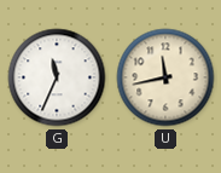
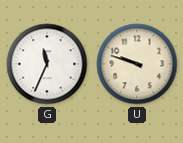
U: 11:43 -> 9:48 (137, 64)
